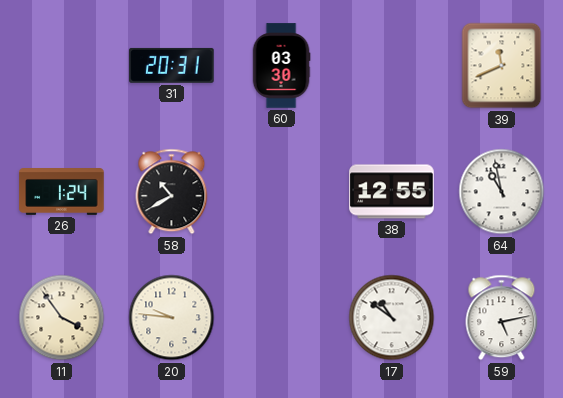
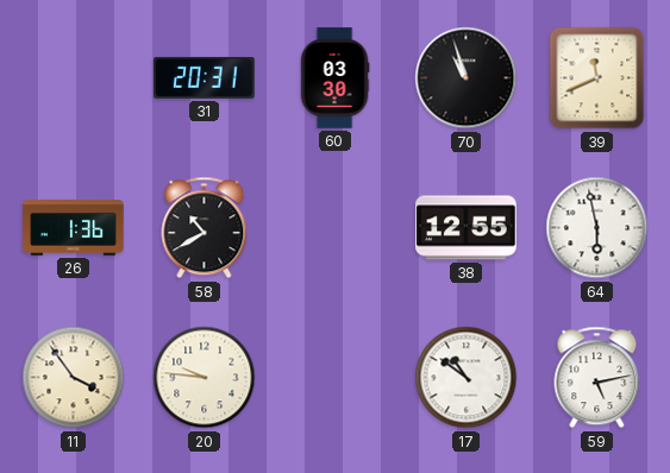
70: none -> 10:57 (467, 78)
26: 1:24 -> 1:36 (74, 228)
64: 10:58 -> 5:58 (597, 228)
